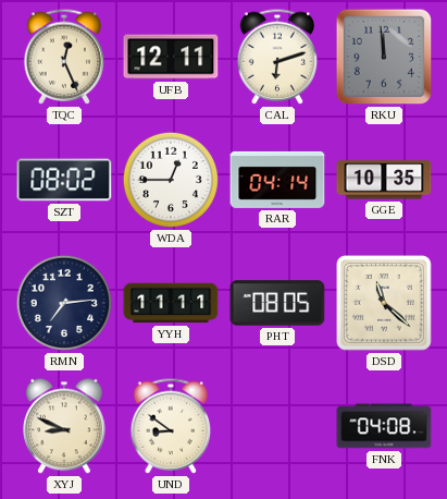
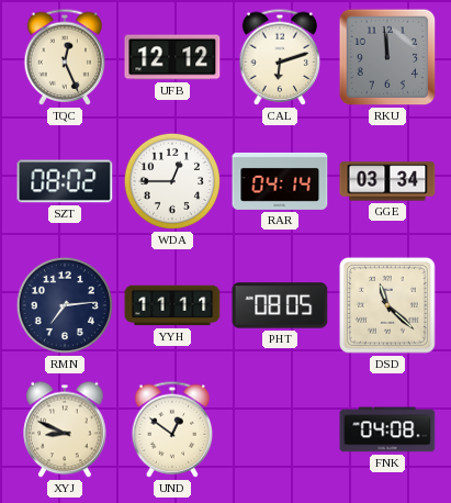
UFB: 12:11 -> 12:12 (172, 57)
GGE: 10:35 -> 03:34 (387, 181)
UND: 8:51 -> 12:51 (172, 429)
